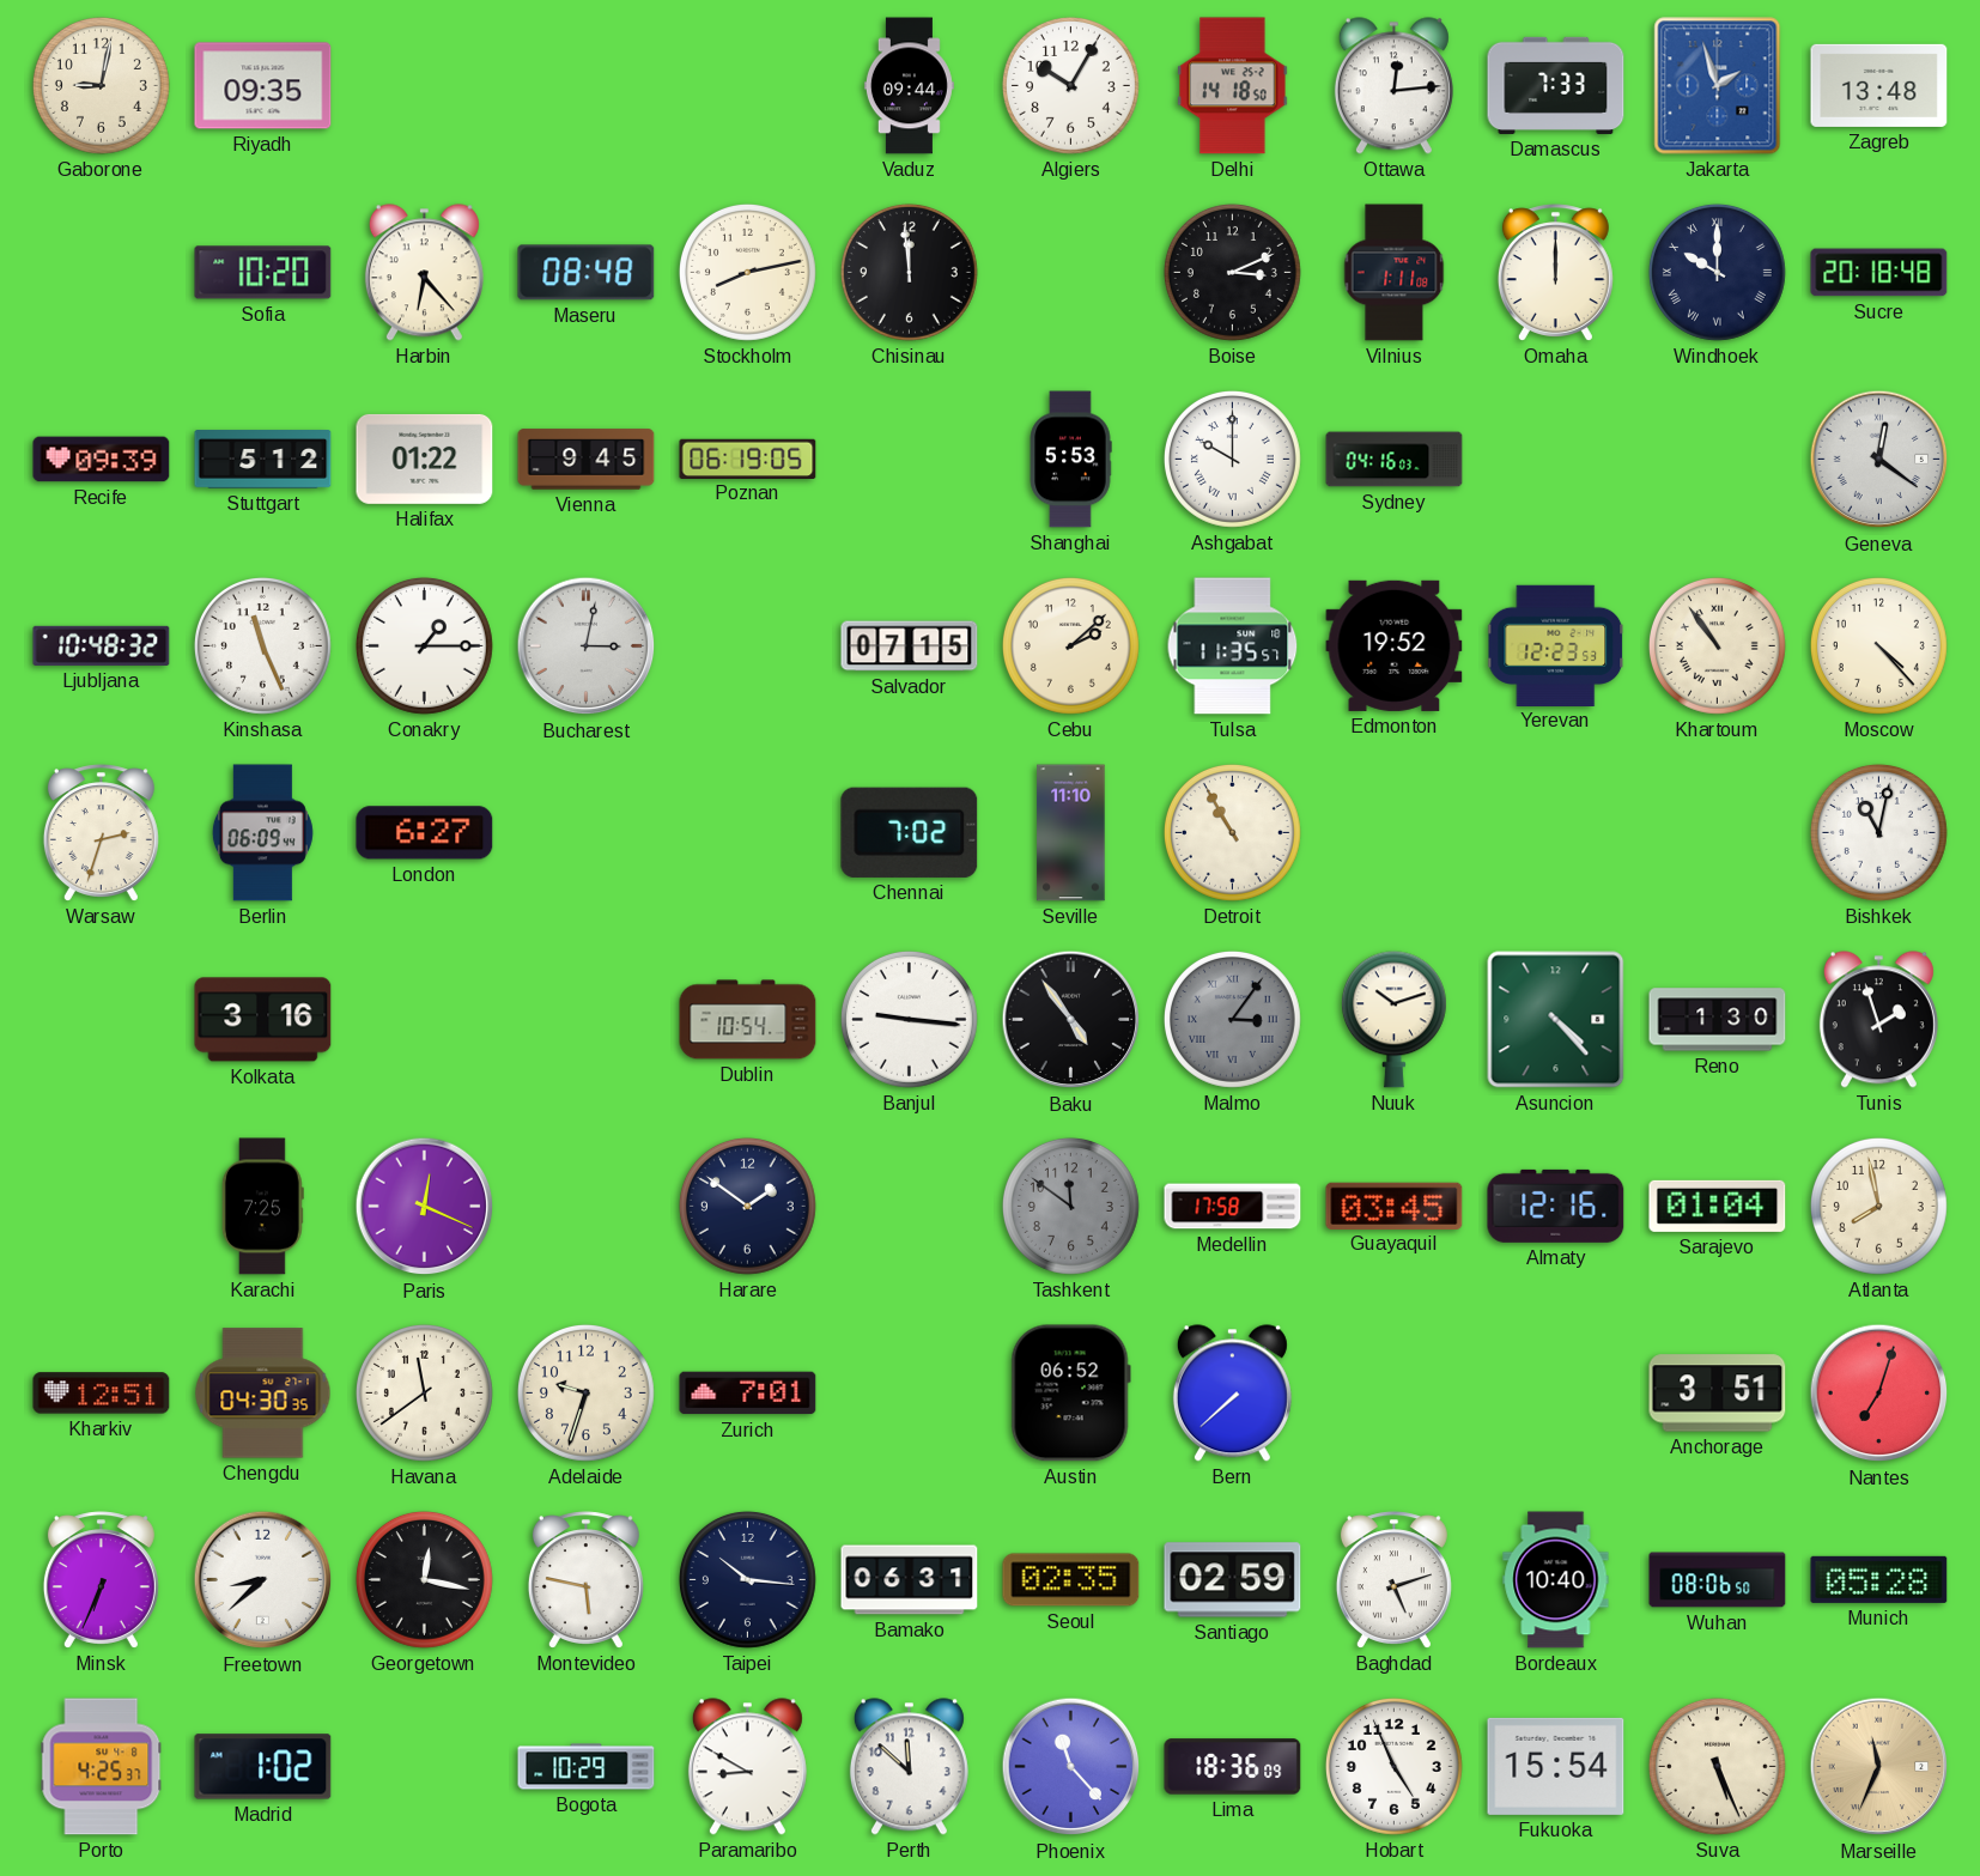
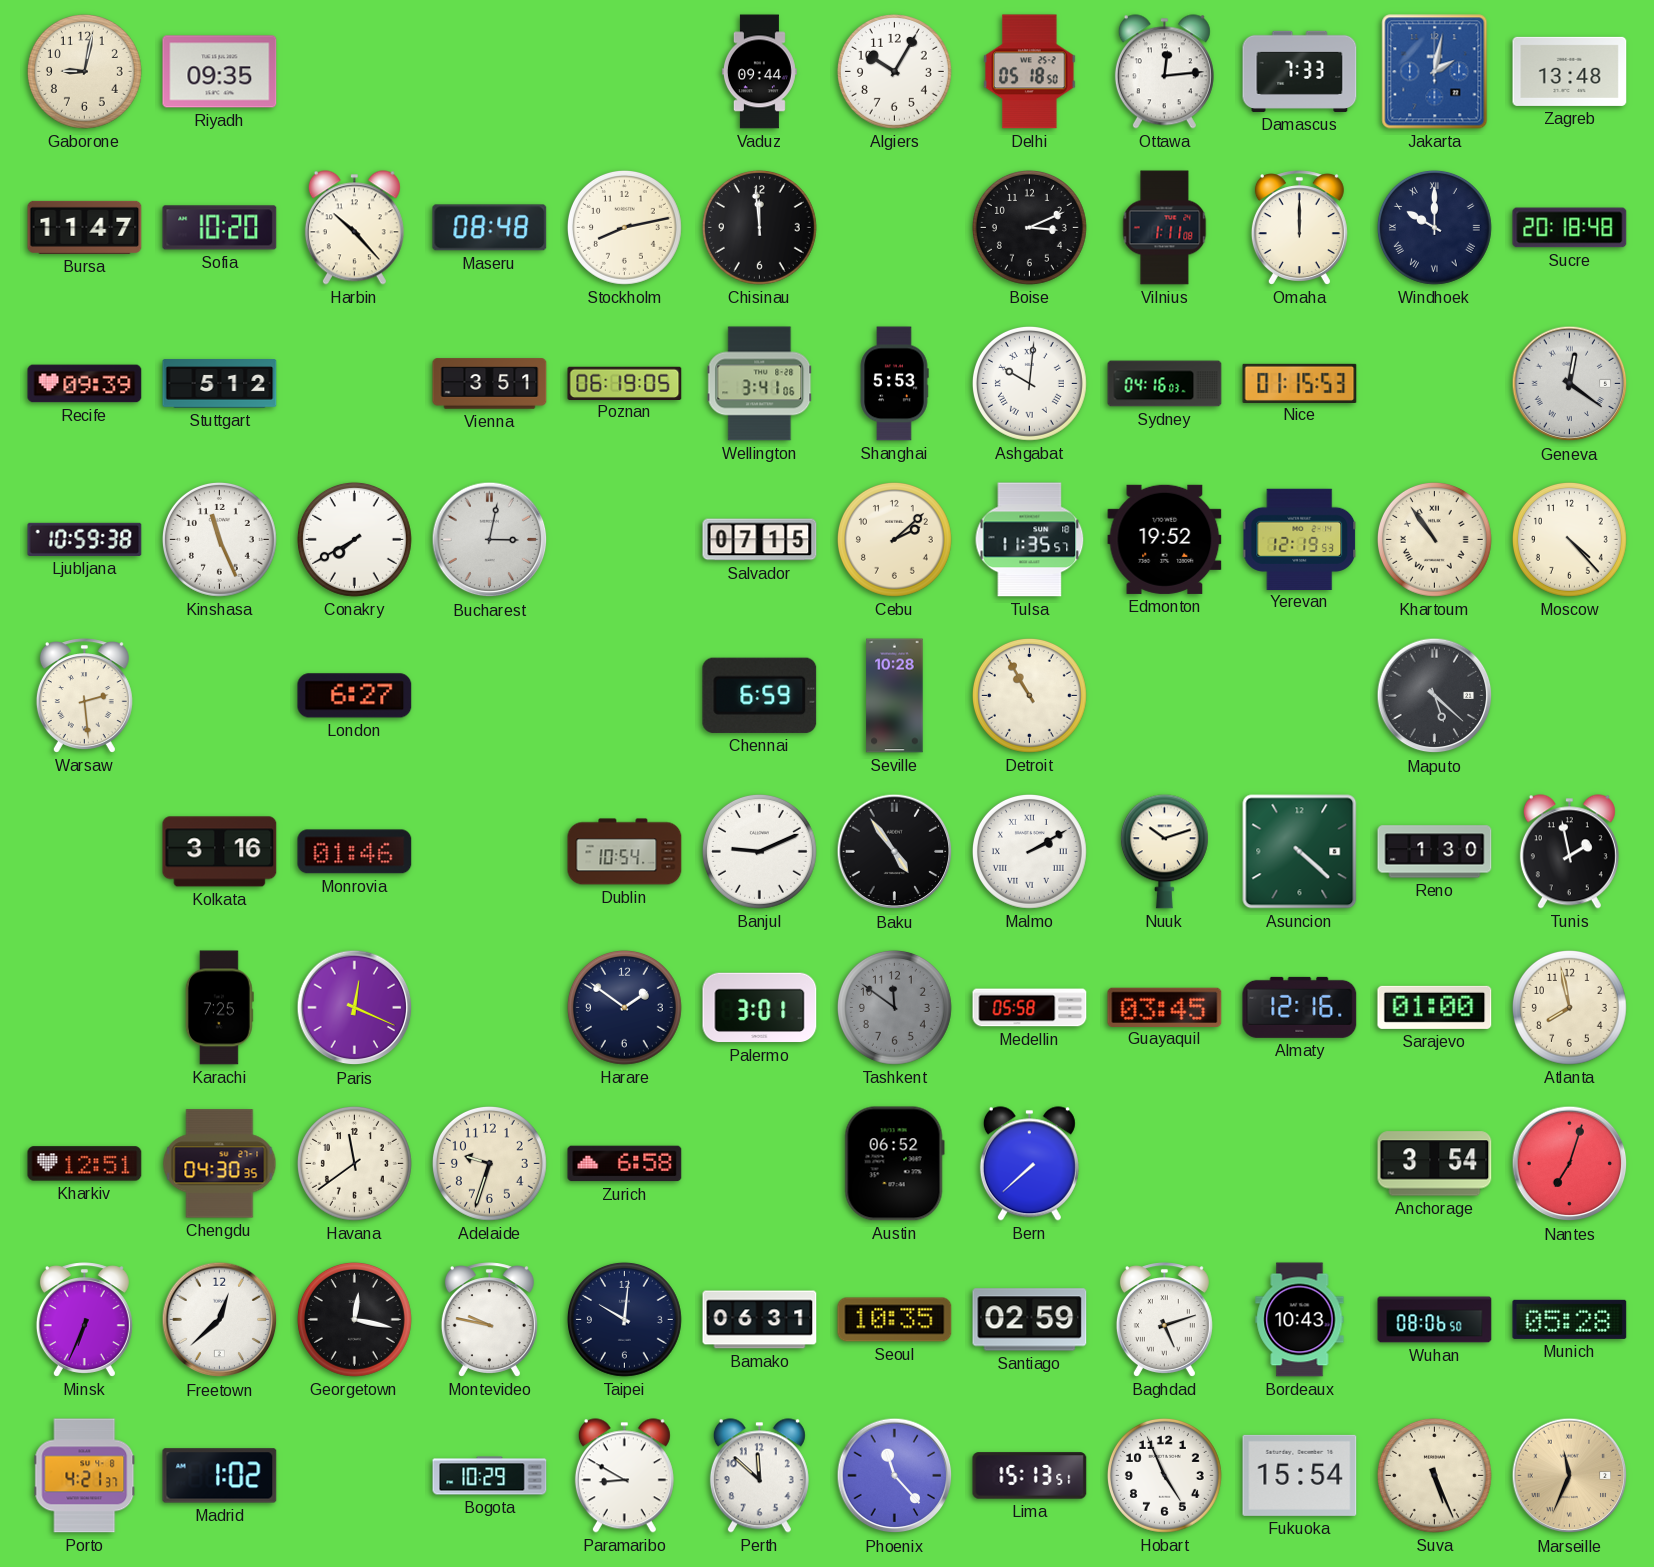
Delhi: 14:18 -> 05:18 (1030, 72)
Jakarta: 1:57 -> 2:02 (1435, 72)
Bursa: none -> 11:47 (85, 227)
Harbin: 6:23 -> 10:23 (354, 228)
Halifax: 01:22 -> none (425, 459)
Vienna: 9:45 -> 3:51 (490, 384)
Wellington: none -> 3:41 (760, 384)
Ashgabat: 10:00 -> 10:01 (1029, 383)
Nice: none -> 01:15 (1300, 383)
Ljubljana: 10:48 -> 10:59 (85, 539)
Conakry: 1:15 -> 7:40 (354, 539)
Yerevan: 12:23 -> 12:19 (1300, 539)
Warsaw: 2:33 -> 2:29 (84, 696)
Berlin: 06:09 -> none (262, 833)
Chennai: 7:02 -> 6:59 (760, 695)
Seville: 11:10 -> 10:28 (895, 696)
Maputo: none -> 5:22 (1435, 696)
Bishkek: 11:02 -> none (1878, 832)
Monrovia: none -> 01:46 (355, 852)
Banjul: 9:16 -> 9:11 (759, 851)
Malmo: 3:06 -> 2:10 (1029, 851)
Malmo dial: grey -> white (1029, 851)
Asuncion: 4:23 -> 4:22 (1300, 852)
Tunis: 1:57 -> 1:58 (1569, 852)
Palermo: none -> 3:01 (760, 1008)
Medellin: 17:58 -> 05:58 (1030, 1008)
Sarajevo: 01:04 -> 01:00 (1435, 1007)
Zurich: 7:01 -> 6:58 (625, 1164)
Anchorage: 3:51 -> 3:54 (1435, 1164)
Freetown: 8:38 -> 12:38 (220, 1320)
Montevideo: 5:47 -> 9:47 (489, 1320)
Taipei: 10:16 -> 10:01 (624, 1319)
Seoul: 02:35 -> 10:35 (895, 1320)
Bordeaux: 10:40 -> 10:43 (1300, 1320)
Porto: 4:25 -> 4:21 (85, 1476)
Lima: 18:36 -> 15:13 (1030, 1476)
